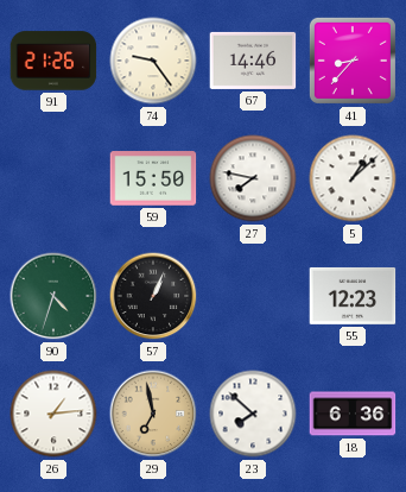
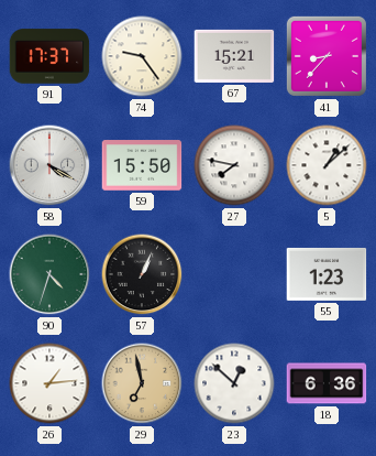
91: 21:26 -> 17:37 (49, 56)
67: 14:46 -> 15:21 (234, 56)
58: none -> 4:20 (49, 165)
55: 12:23 -> 1:23 (327, 274)
23: 7:52 -> 12:52 (234, 383)
